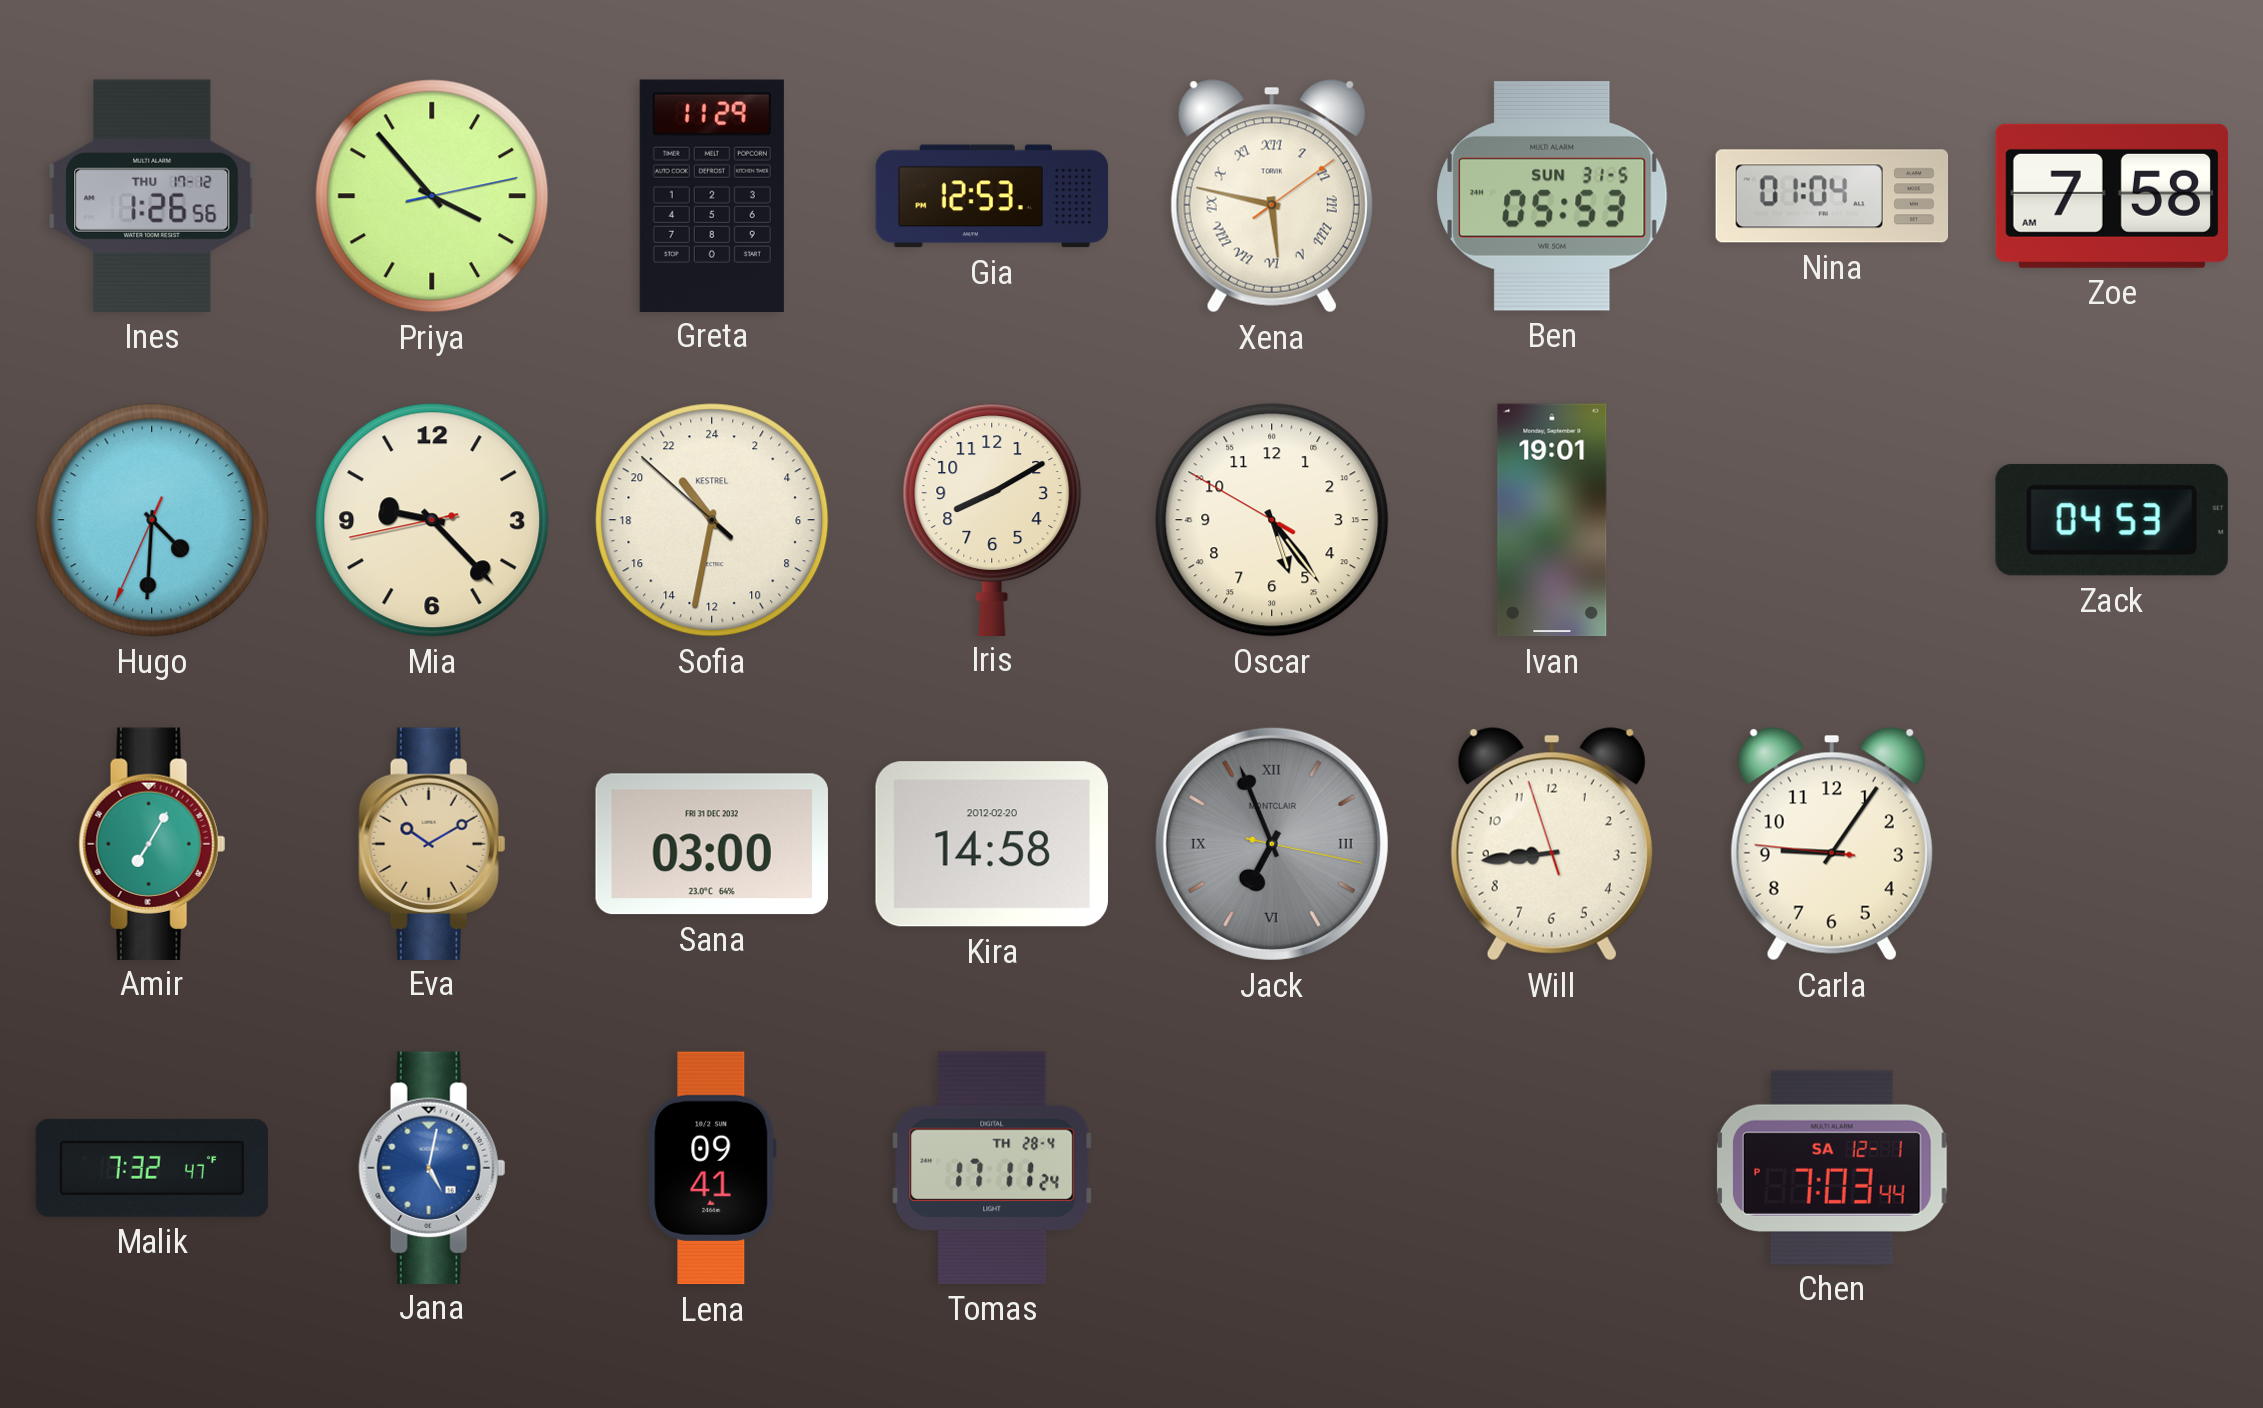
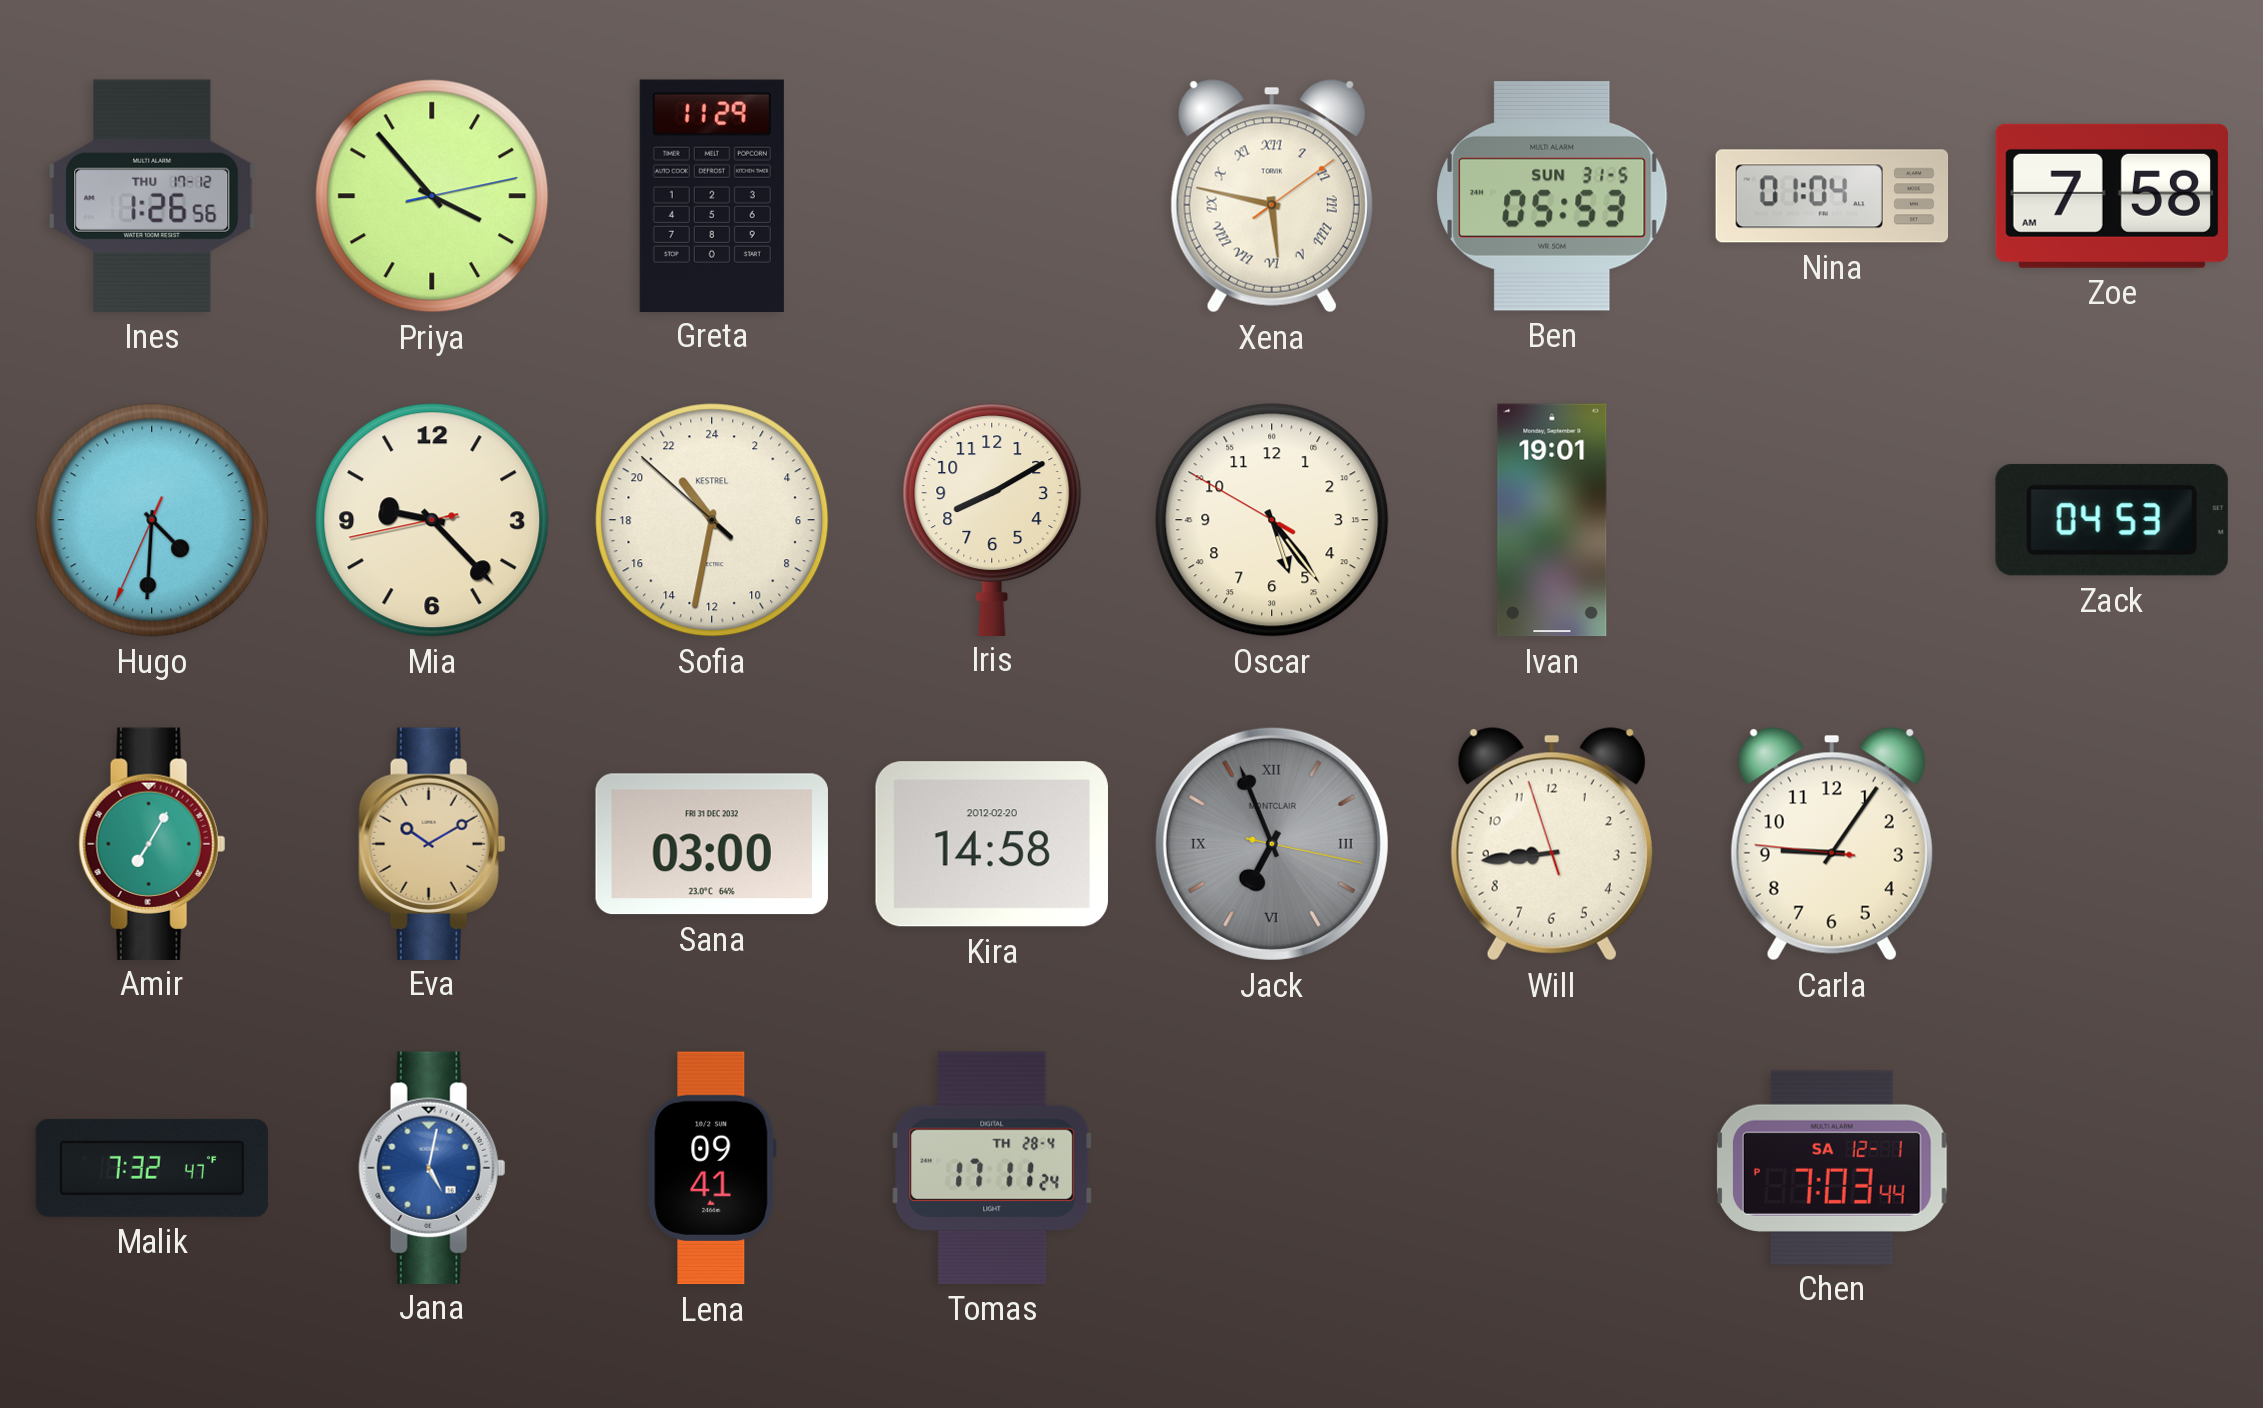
Gia: 12:53 -> none (992, 196)
